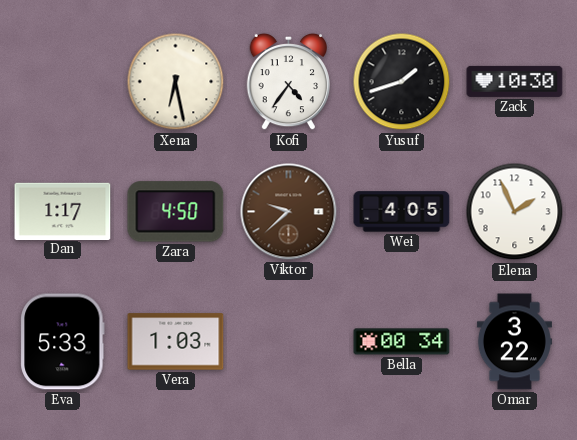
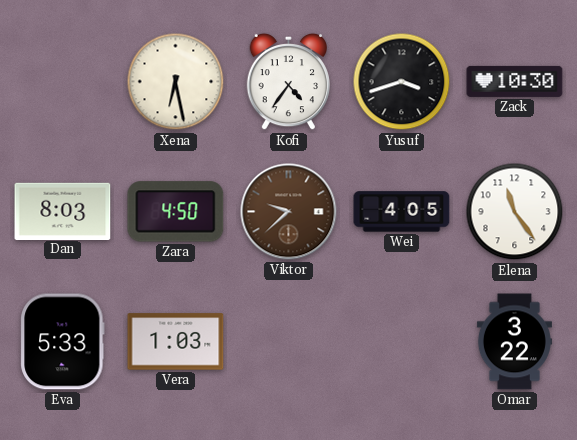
Yusuf: 1:42 -> 3:42 (402, 82)
Dan: 1:17 -> 8:03 (63, 211)
Elena: 1:56 -> 11:24 (515, 212)
Bella: 00:34 -> none (402, 342)
